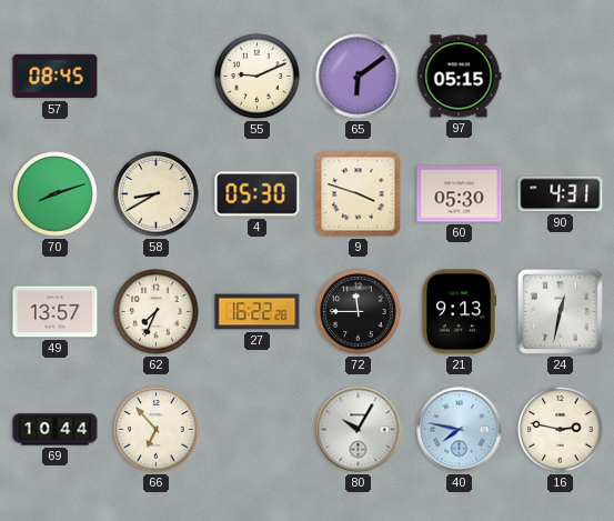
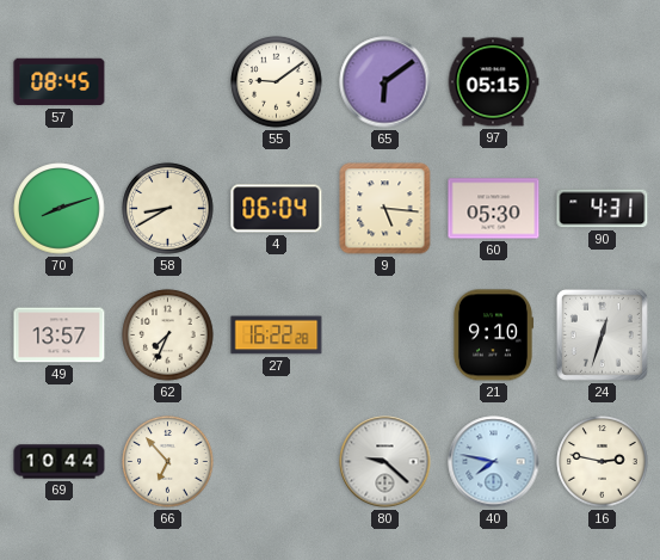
55: 9:11 -> 9:09 (277, 82)
4: 05:30 -> 06:04 (277, 209)
9: 3:48 -> 5:16 (385, 209)
72: 11:45 -> none (359, 312)
21: 9:13 -> 9:10 (492, 336)
24: 12:32 -> 12:33 (602, 334)
80: 10:05 -> 9:22 (385, 462)
